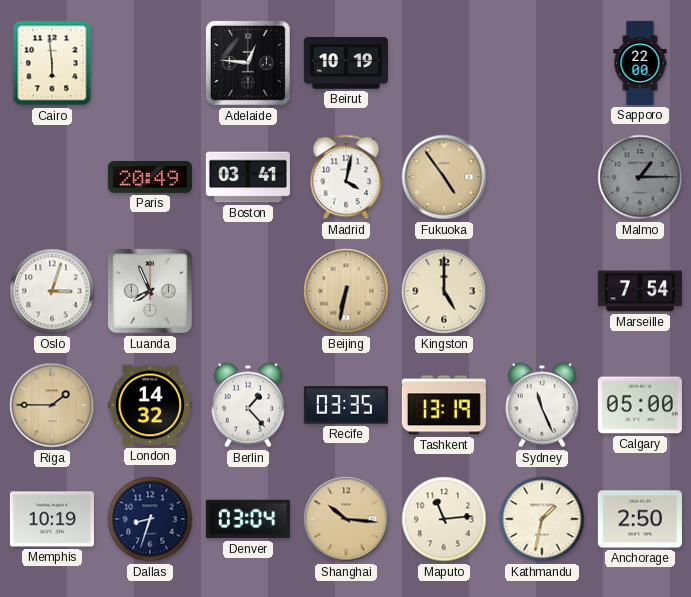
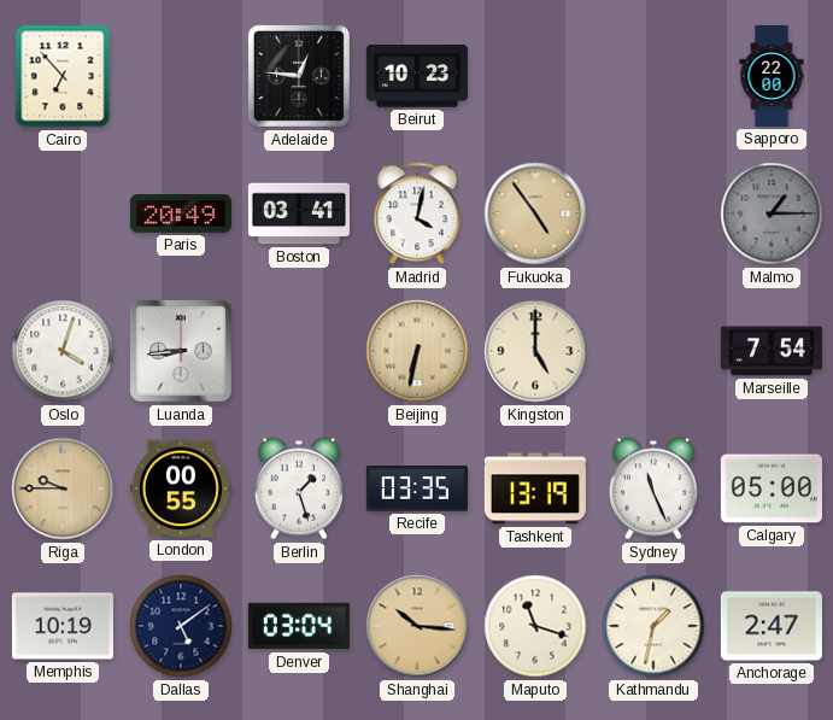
Cairo: 5:59 -> 6:53 (63, 76)
Beirut: 10:19 -> 10:23 (417, 76)
Oslo: 3:03 -> 4:03 (63, 351)
Luanda: 7:56 -> 8:44 (181, 351)
Riga: 1:45 -> 9:45 (63, 488)
London: 14:32 -> 00:55 (181, 488)
Berlin: 1:23 -> 1:27 (299, 488)
Dallas: 8:33 -> 5:09 (181, 626)
Maputo: 11:14 -> 11:18 (535, 626)
Anchorage: 2:50 -> 2:47 (772, 626)
